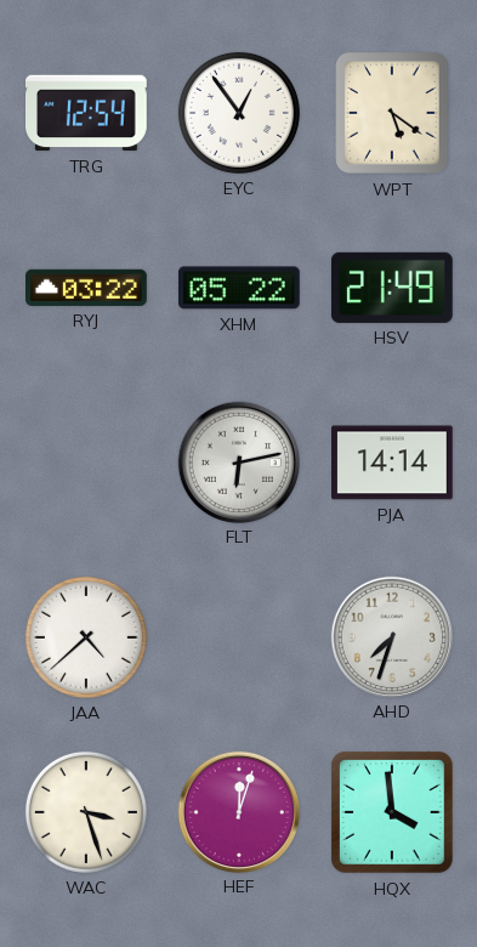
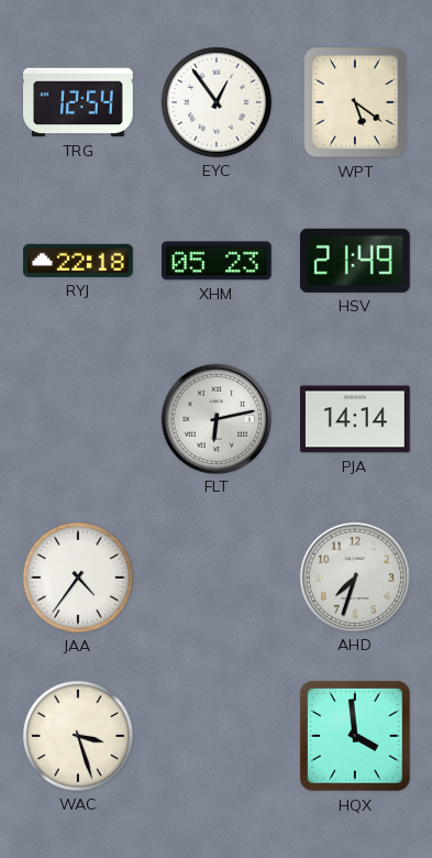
RYJ: 03:22 -> 22:18 (79, 261)
XHM: 05:22 -> 05:23 (217, 261)
JAA: 4:38 -> 4:36 (78, 577)
HEF: 12:03 -> none (238, 811)
